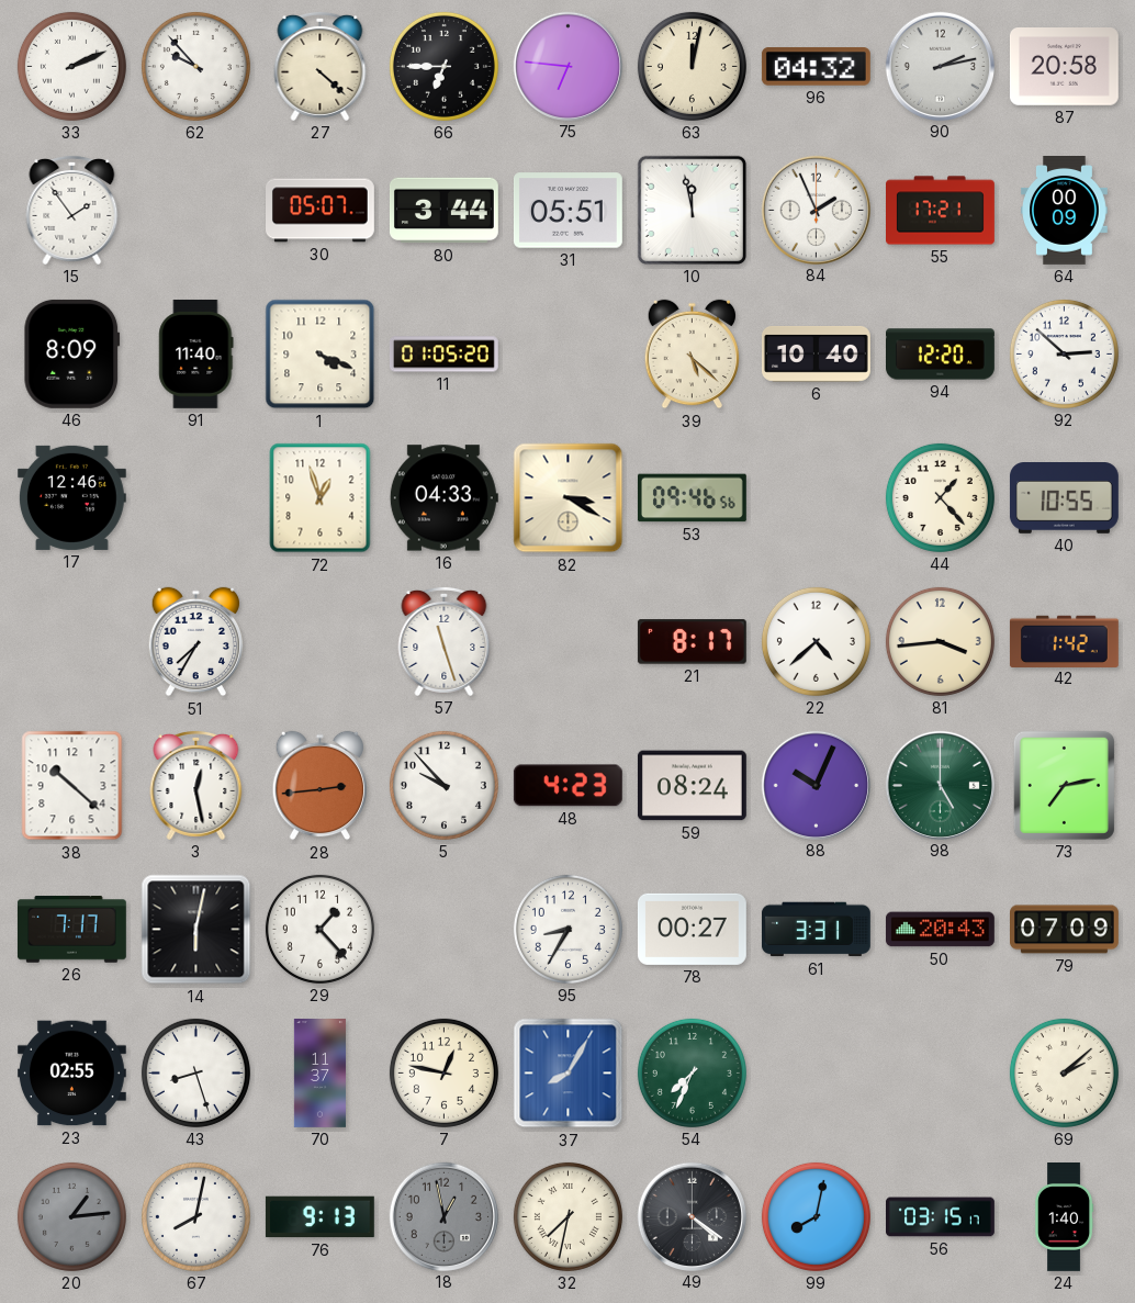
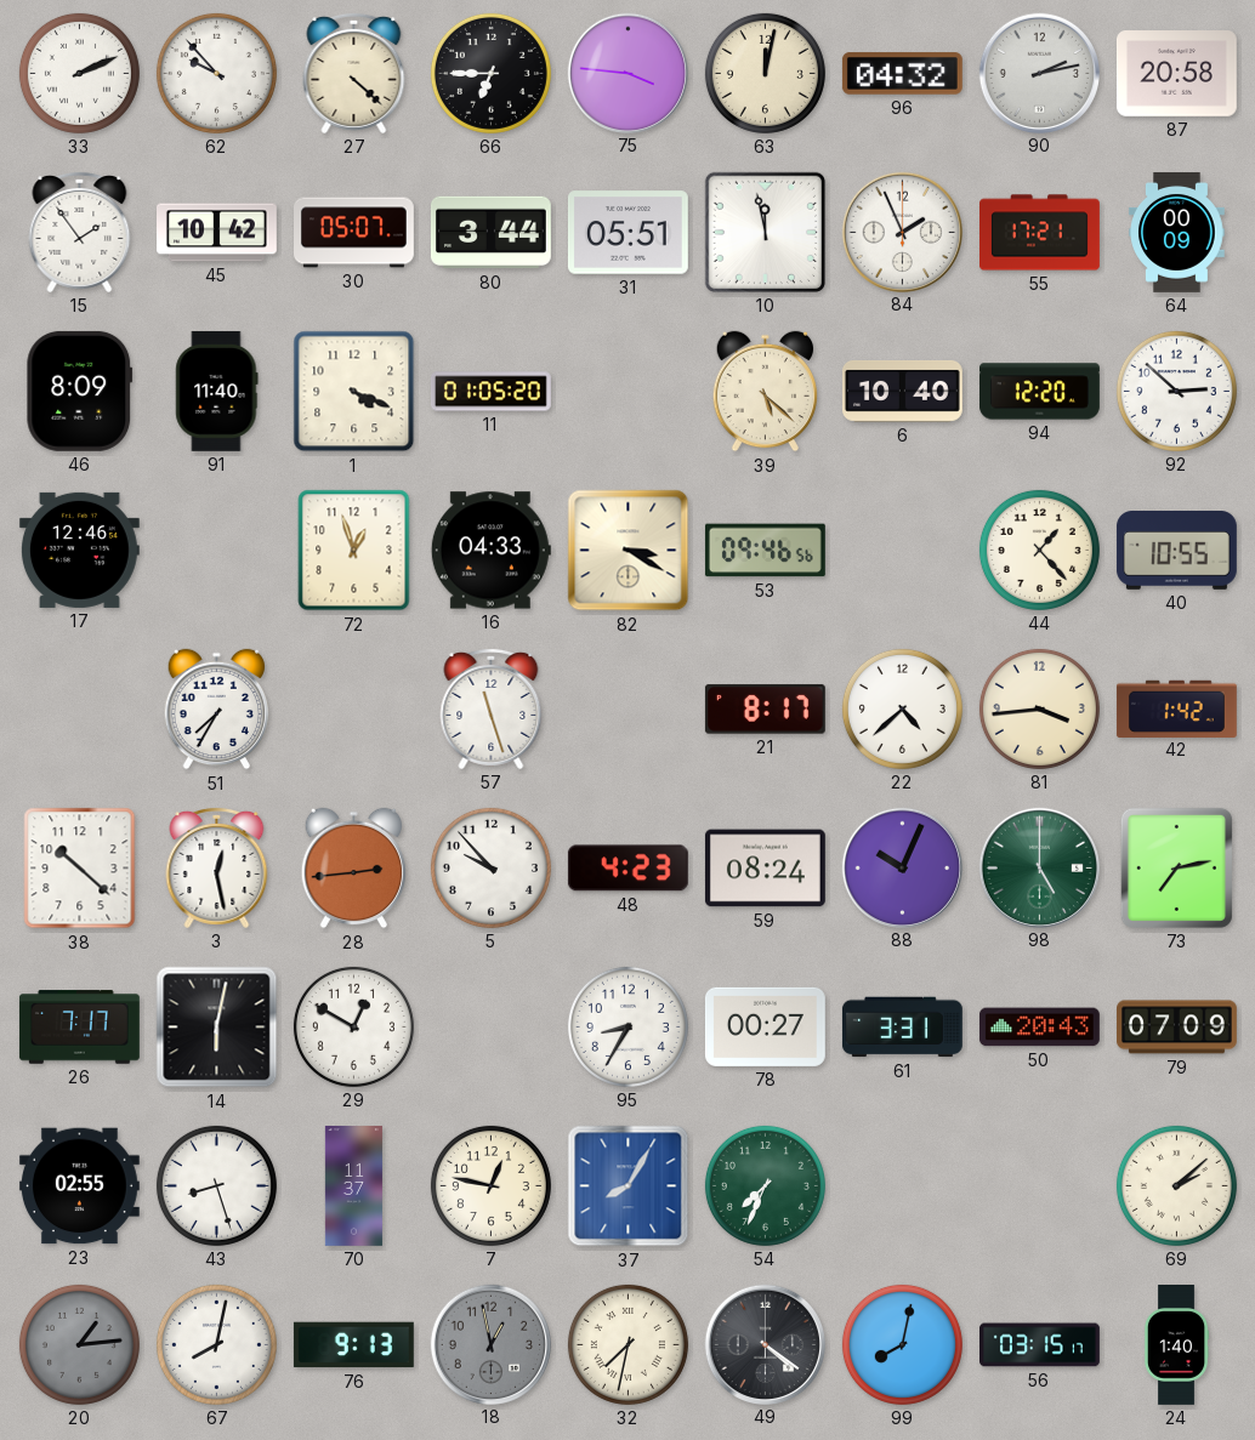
75: 6:46 -> 3:46 (627, 73)
45: none -> 10:42 (217, 233)
29: 1:23 -> 12:50 (353, 1026)
